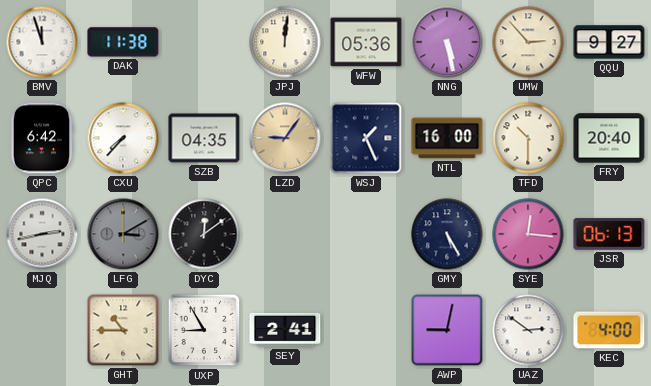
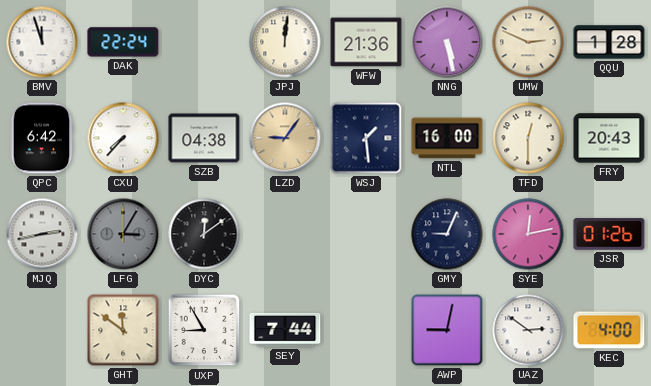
DAK: 11:38 -> 22:24 (123, 42)
WFW: 05:36 -> 21:36 (366, 42)
UMW: 2:53 -> 2:49 (528, 42)
QQU: 9:27 -> 1:28 (609, 42)
SZB: 04:35 -> 04:38 (204, 138)
WSJ: 1:26 -> 1:29 (366, 138)
TFD: 10:30 -> 12:30 (528, 138)
FRY: 20:40 -> 20:43 (609, 138)
LFG: 3:10 -> 3:05 (123, 234)
GMY: 5:25 -> 9:04 (447, 234)
SYE: 12:16 -> 12:13 (528, 234)
JSR: 06:13 -> 01:26 (609, 234)
GHT: 10:45 -> 11:51 (123, 330)
SEY: 2:41 -> 7:44 (285, 330)
